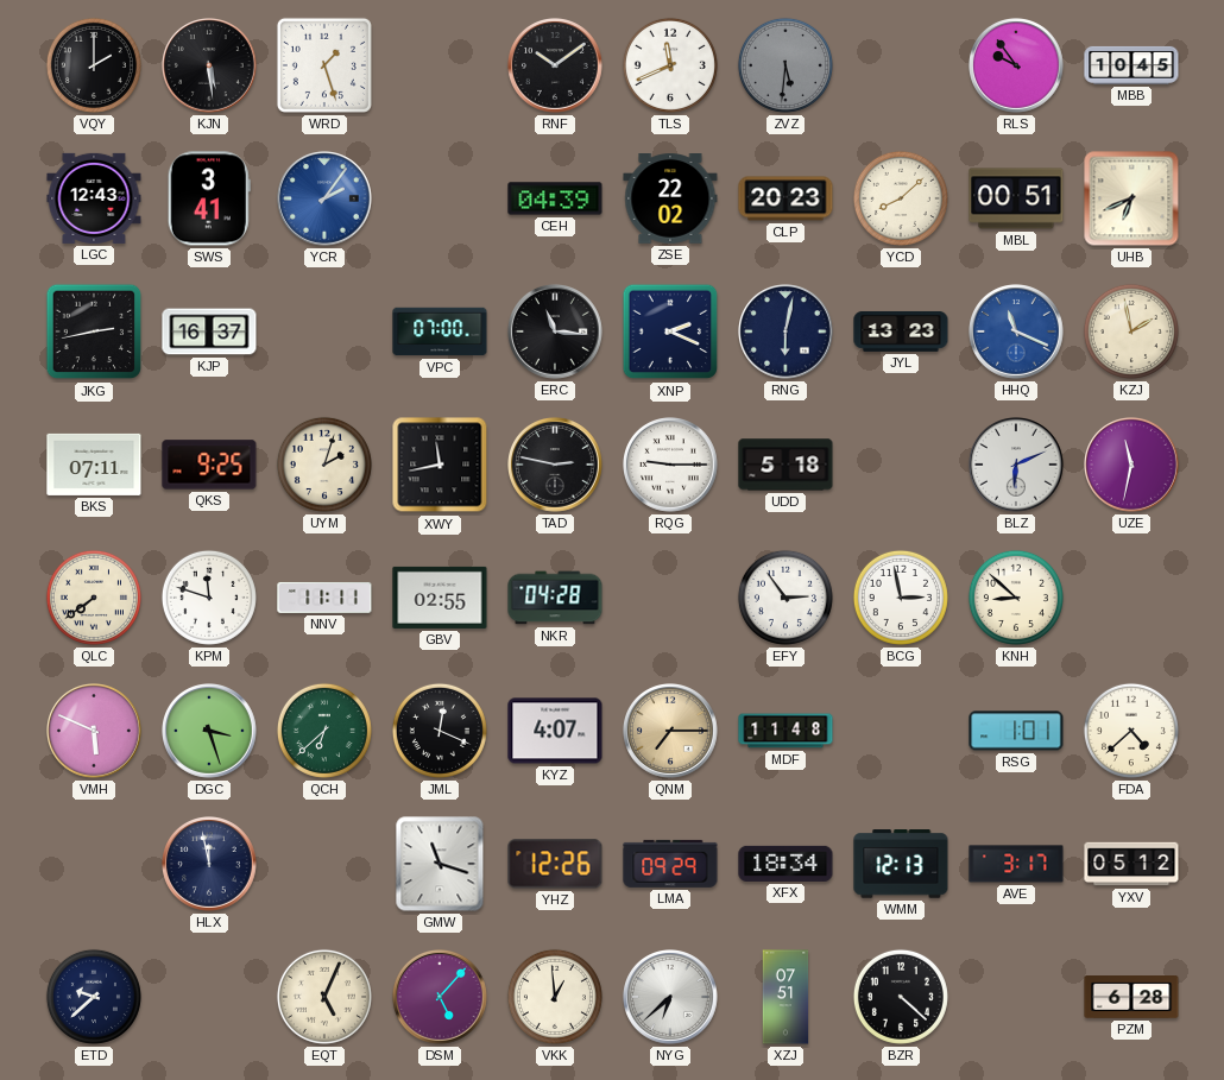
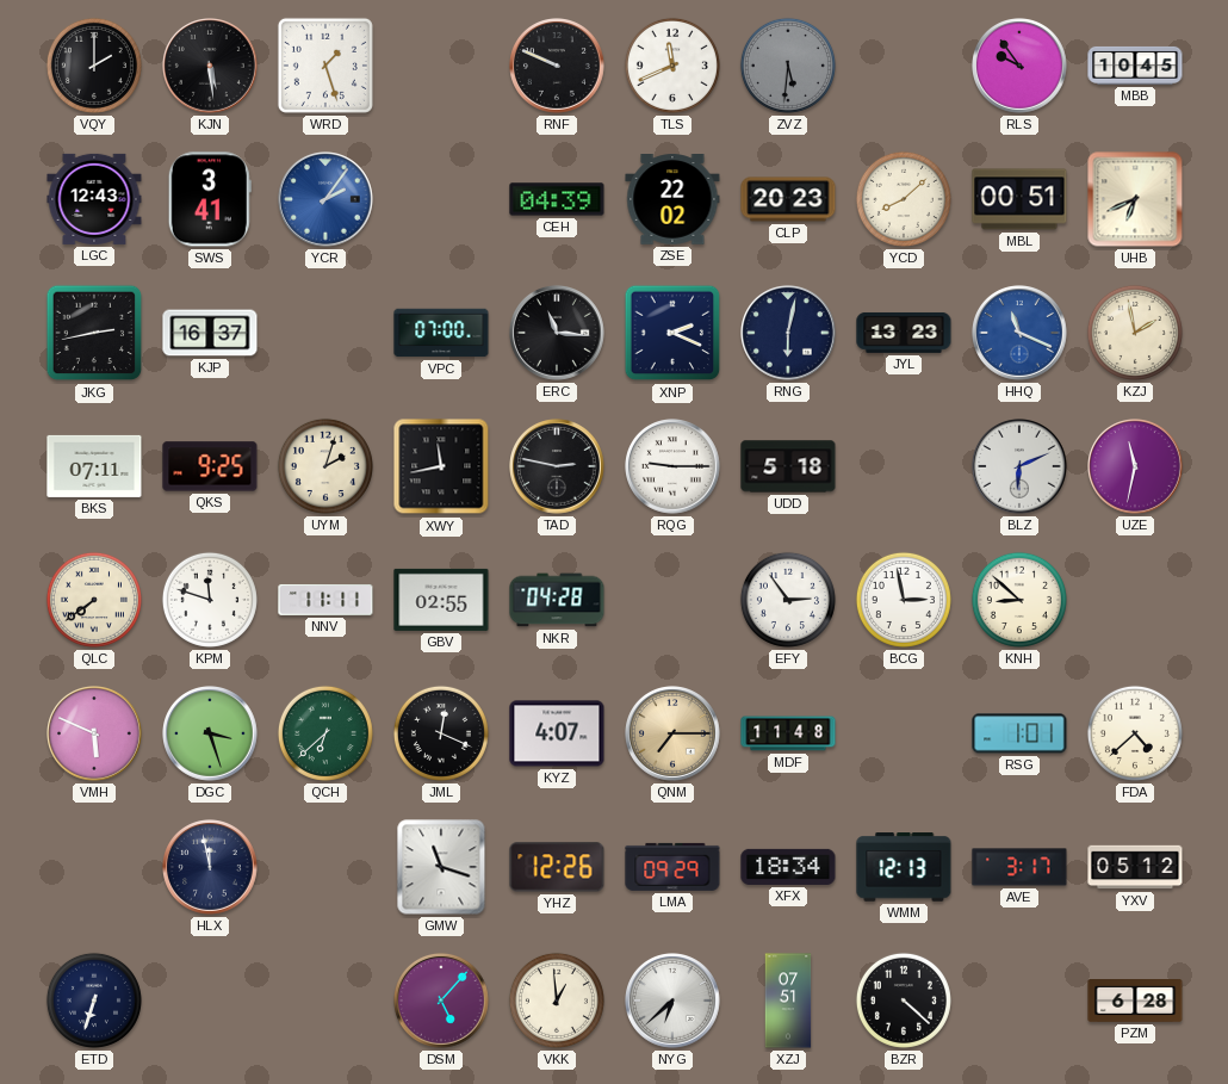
RNF: 10:09 -> 9:49 (558, 67)
ETD: 9:38 -> 6:33 (94, 1001)
EQT: 5:04 -> none (324, 997)
